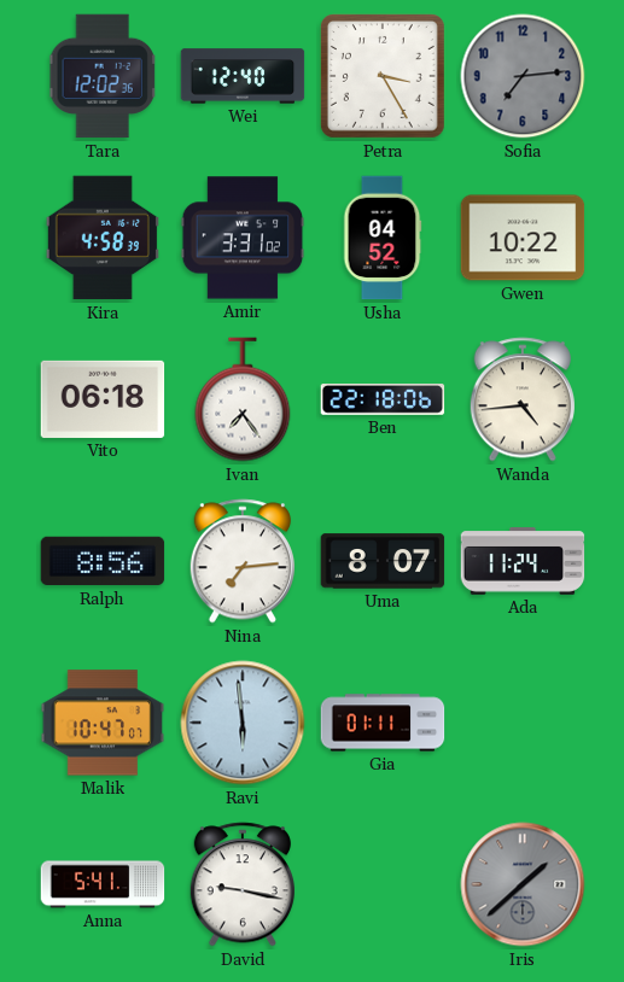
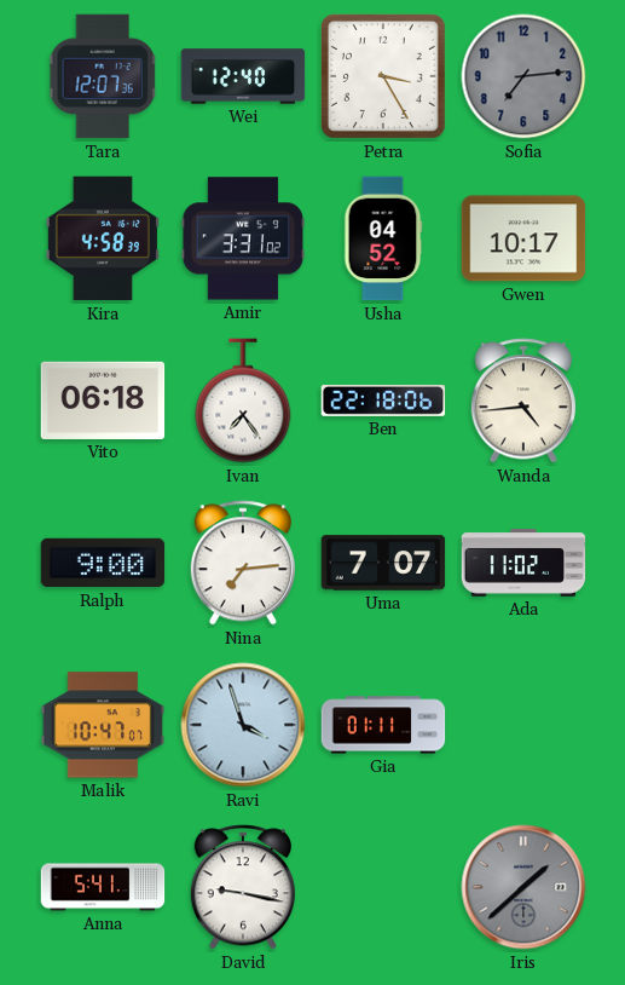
Tara: 12:02 -> 12:07 (103, 76)
Gwen: 10:22 -> 10:17 (523, 238)
Ralph: 8:56 -> 9:00 (103, 563)
Uma: 8:07 -> 7:07 (383, 563)
Ada: 11:24 -> 11:02 (523, 563)
Ravi: 5:59 -> 3:57 (243, 725)
